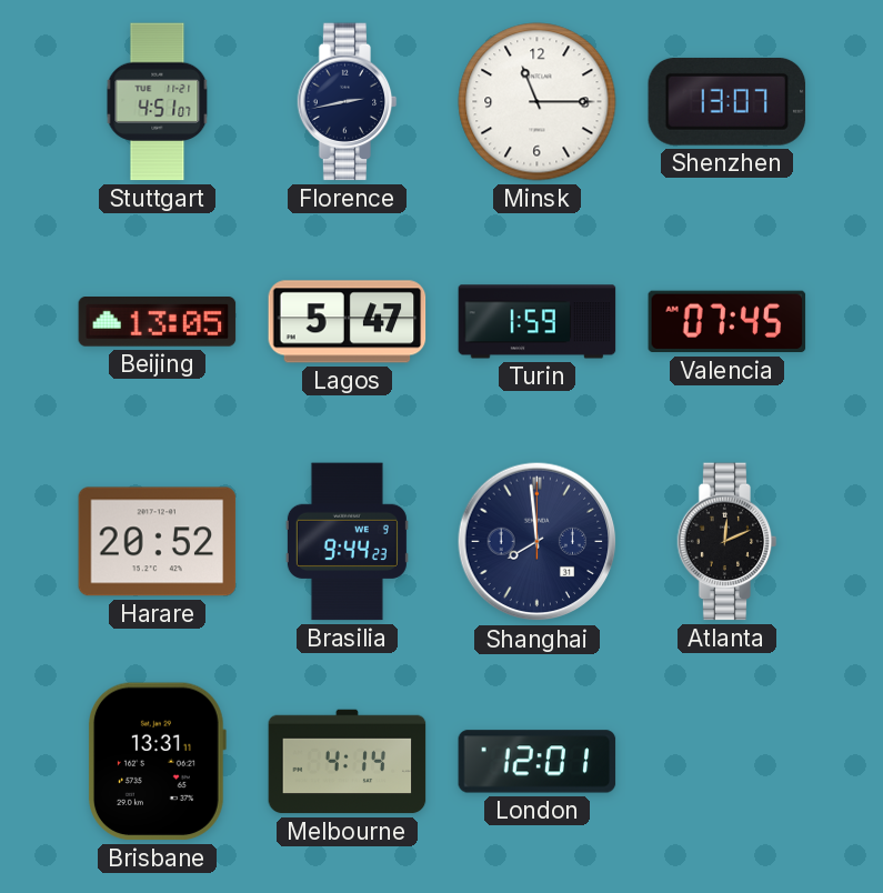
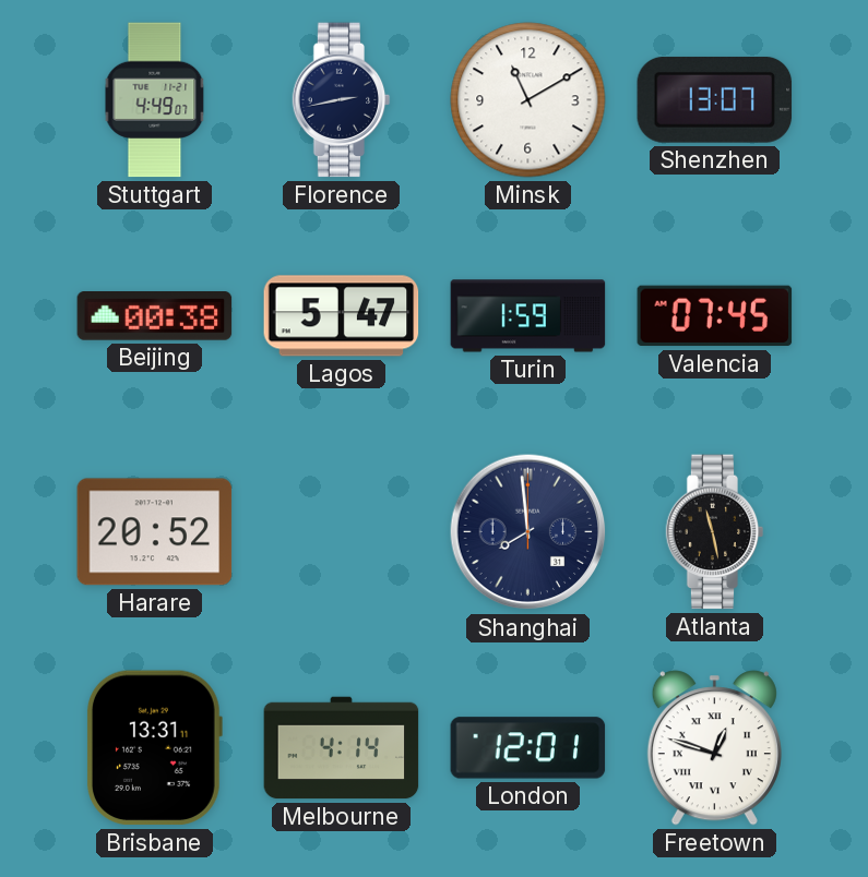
Stuttgart: 4:51 -> 4:49 (155, 100)
Minsk: 11:15 -> 11:10 (528, 100)
Beijing: 13:05 -> 00:38 (155, 316)
Brasilia: 9:44 -> none (347, 542)
Atlanta: 12:11 -> 11:28 (715, 532)
Freetown: none -> 12:48 (714, 748)
